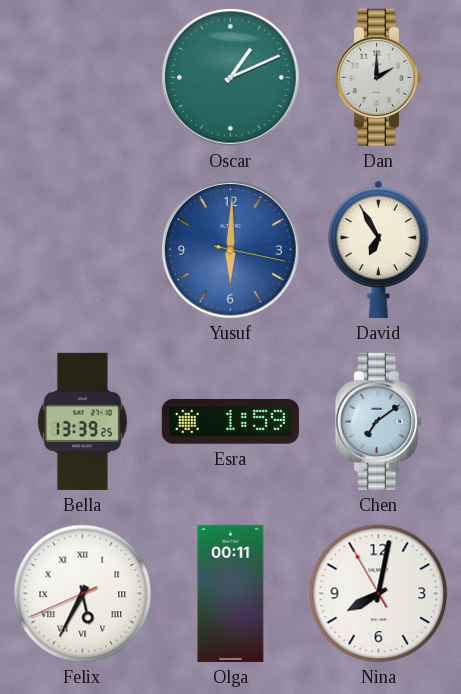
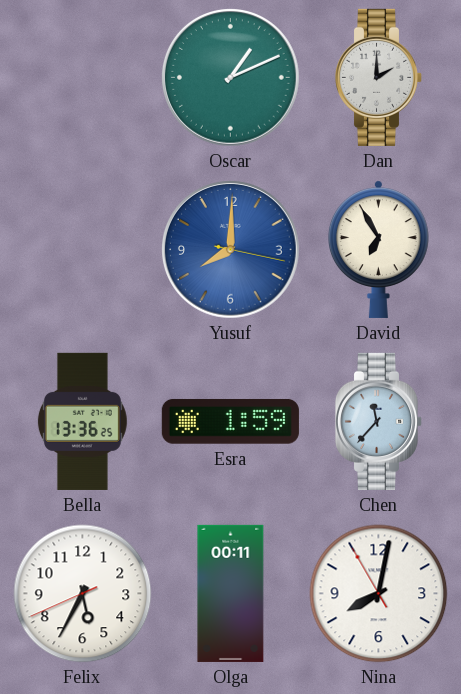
Yusuf: 6:00 -> 8:00 (230, 249)
Bella: 13:39 -> 13:36 (82, 421)
Chen: 7:09 -> 11:37 (379, 421)
Felix numerals: Roman -> Arabic (83, 594)
